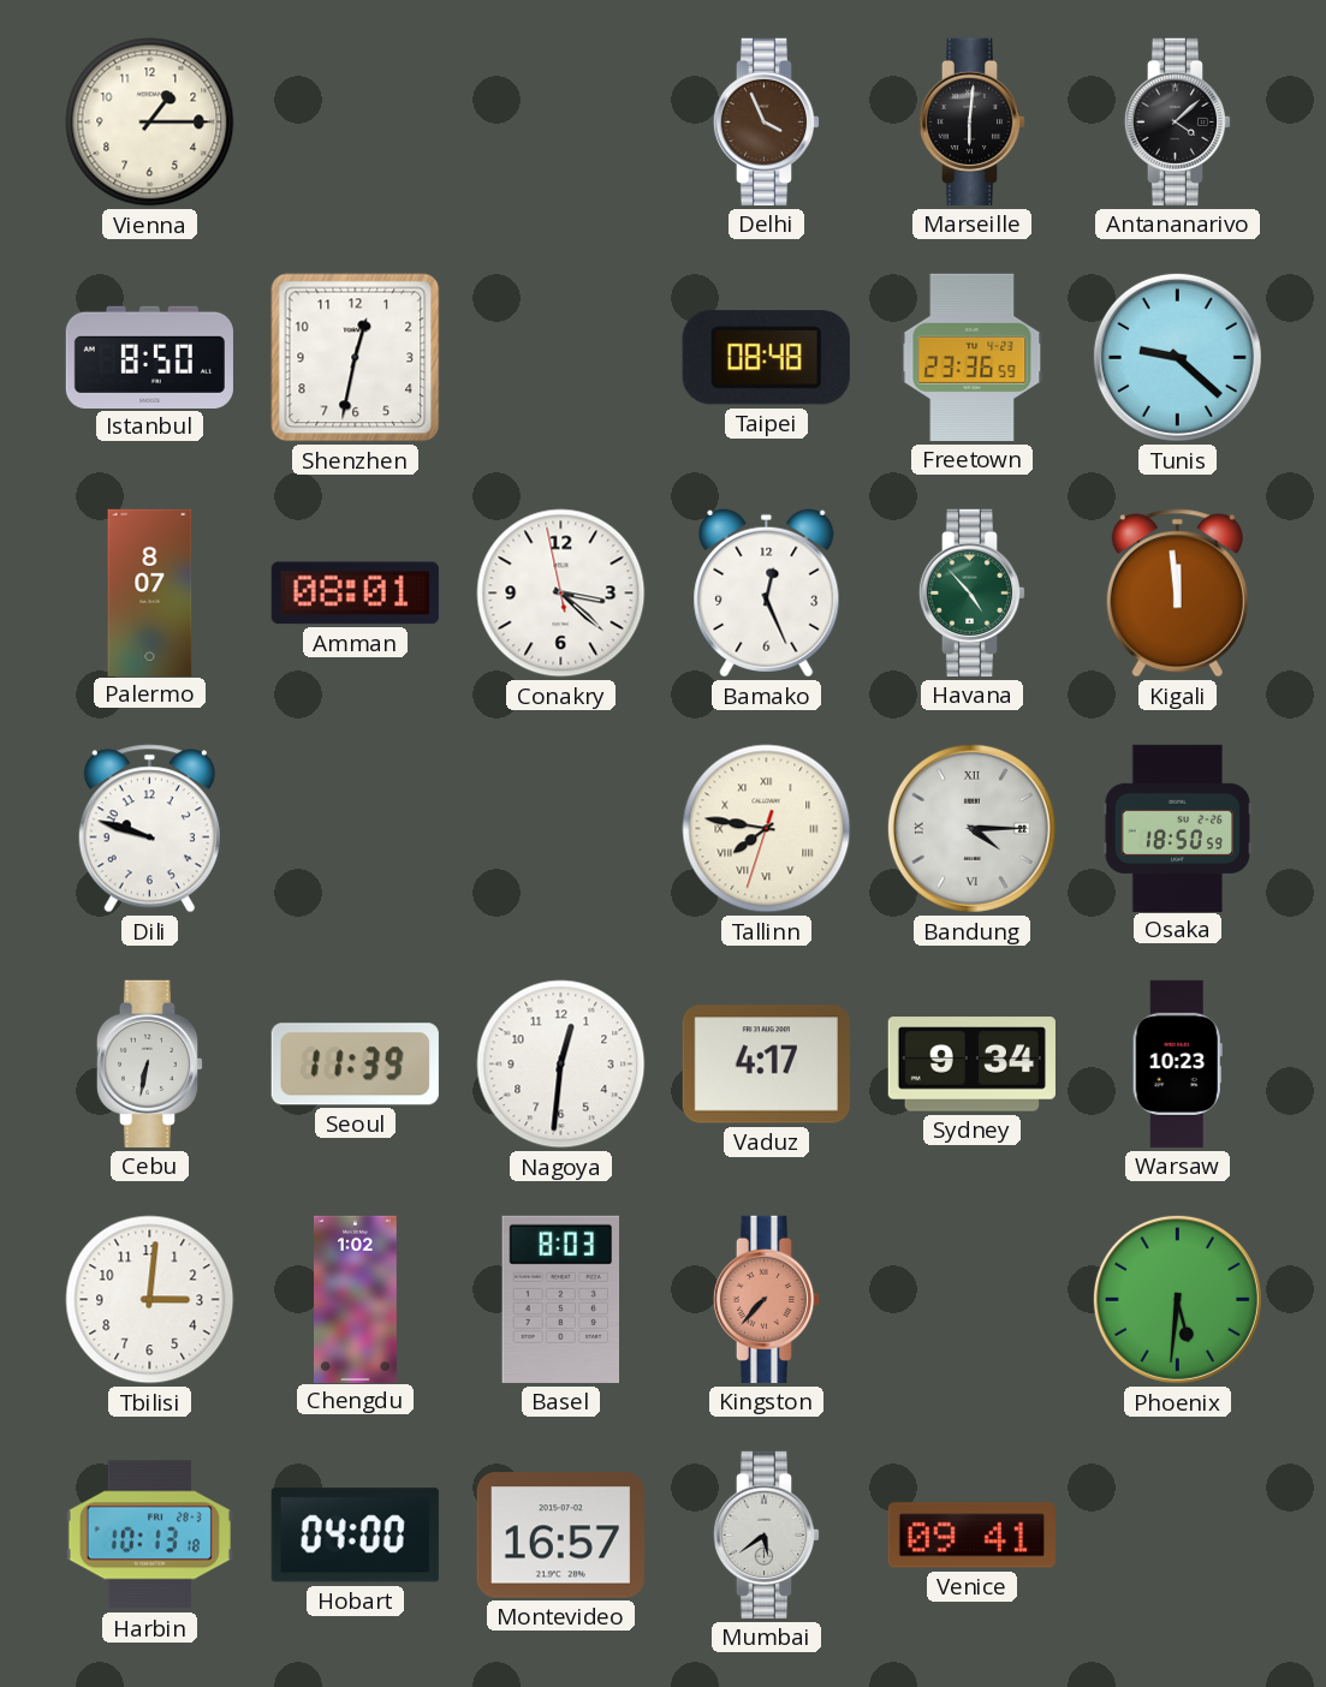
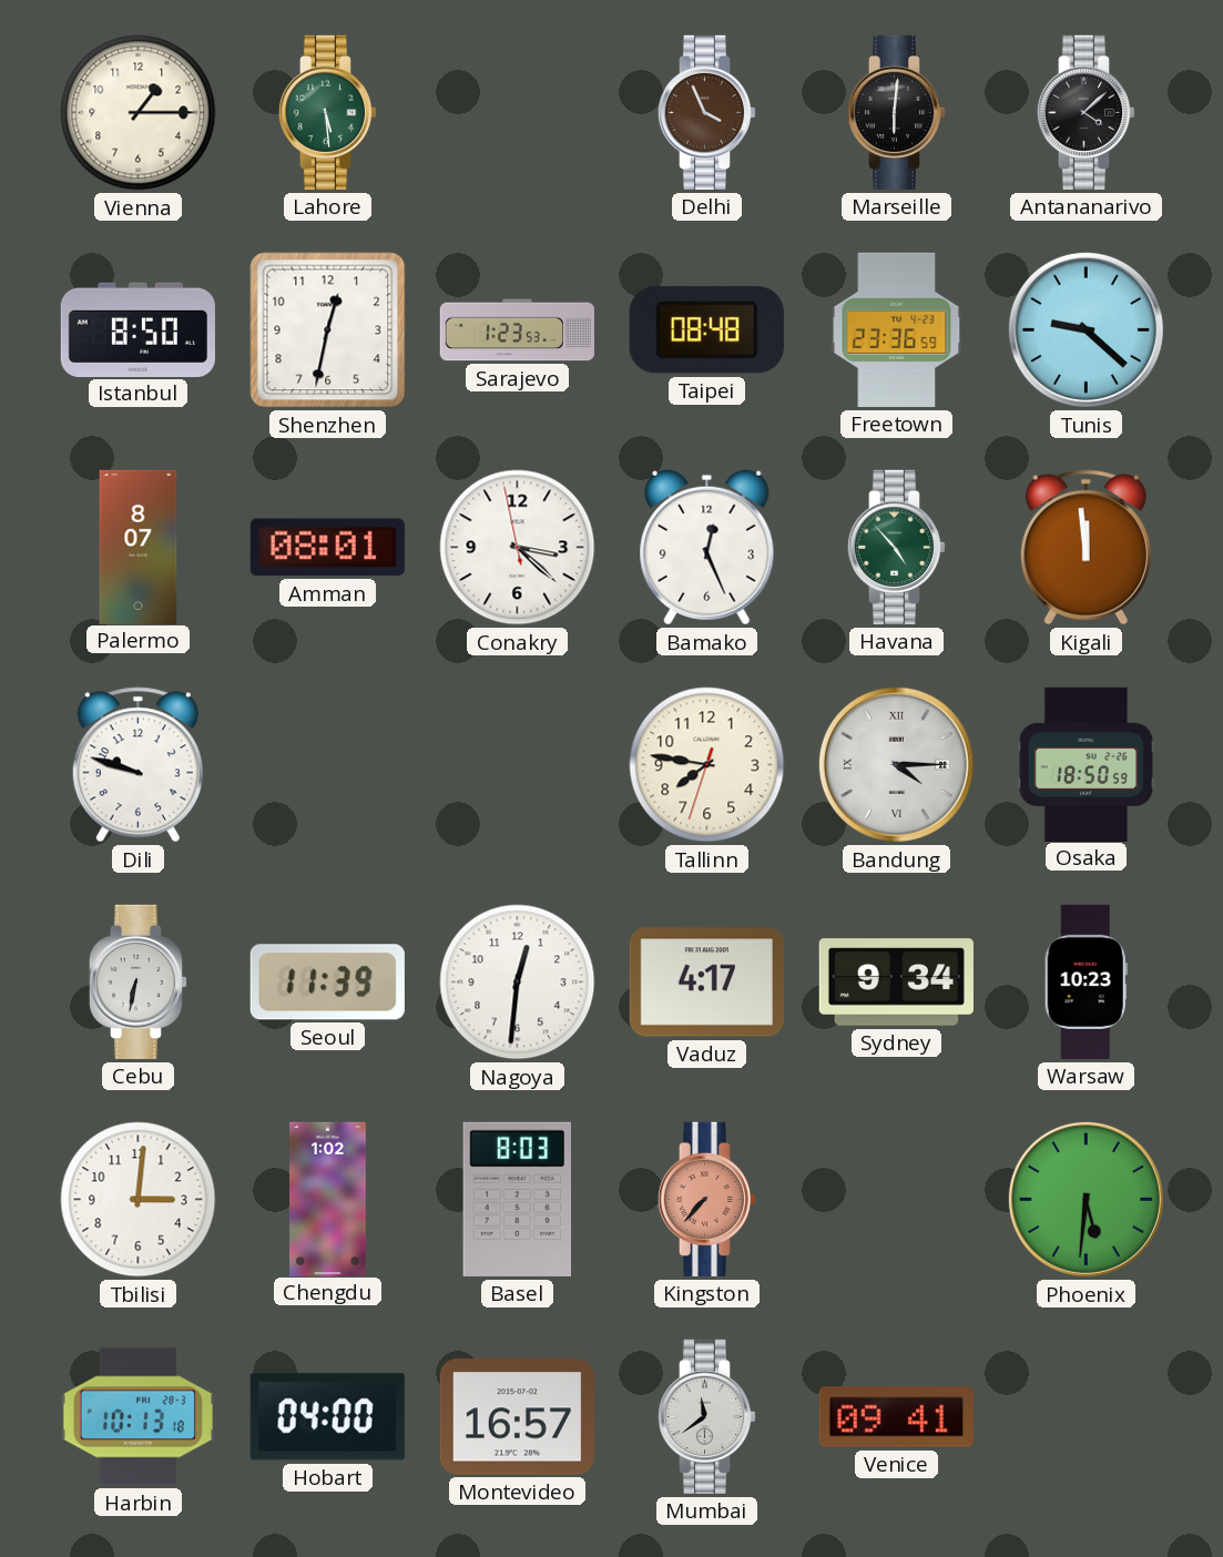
Lahore: none -> 5:29 (328, 112)
Sarajevo: none -> 1:23 (517, 330)
Tallinn numerals: Roman -> Arabic (707, 765)
Mumbai: 5:39 -> 11:39 (707, 1416)
